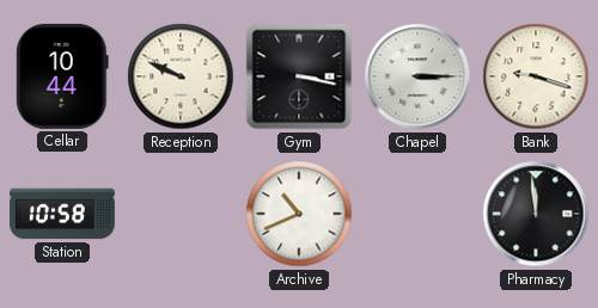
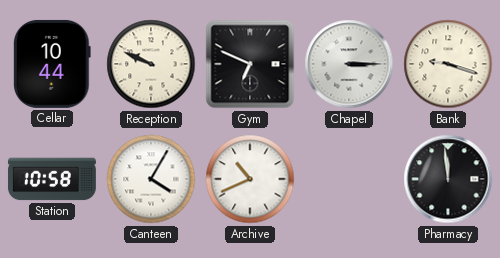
Gym: 3:17 -> 6:49 (250, 64)
Canteen: none -> 4:05 (151, 179)
